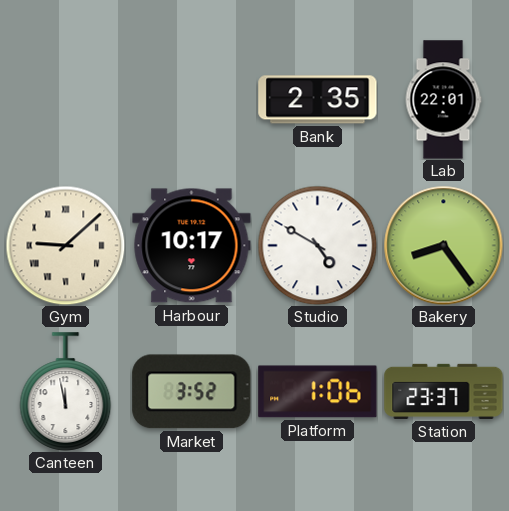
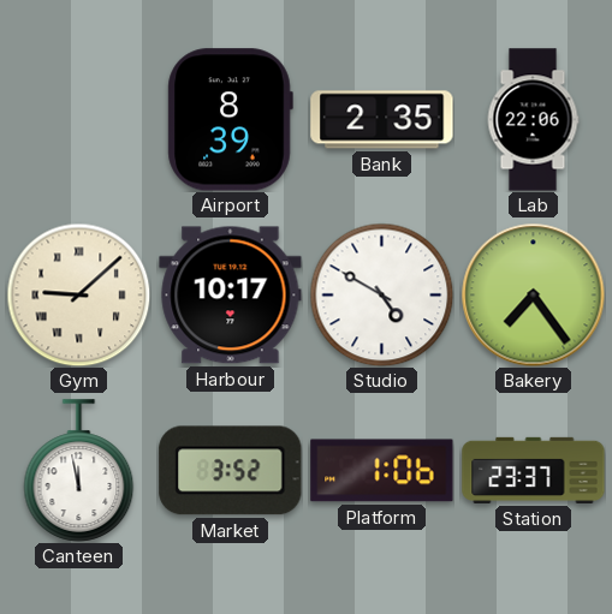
Airport: none -> 8:39 (230, 120)
Lab: 22:01 -> 22:06 (533, 120)
Bakery: 8:24 -> 7:24 (534, 296)
